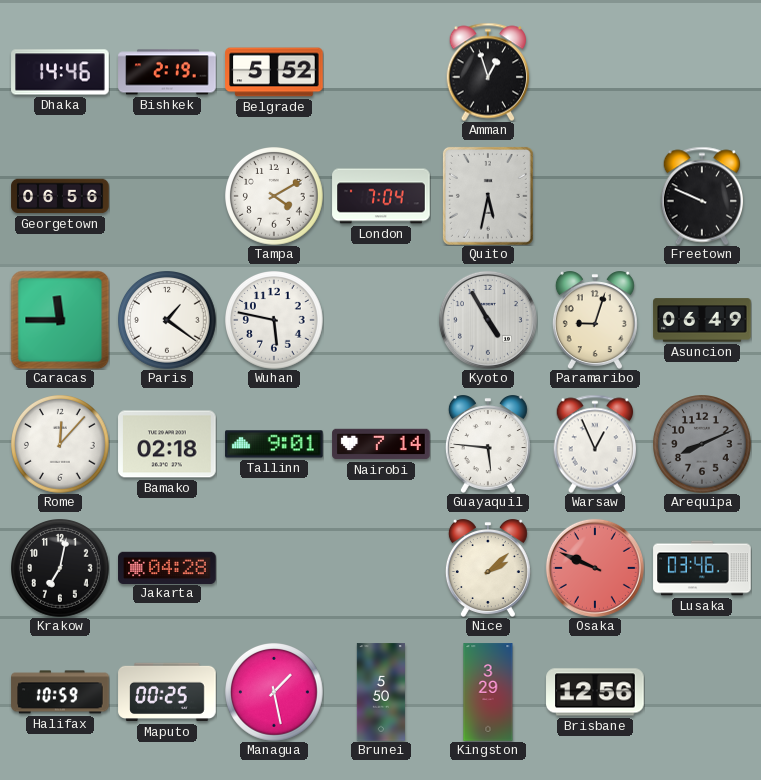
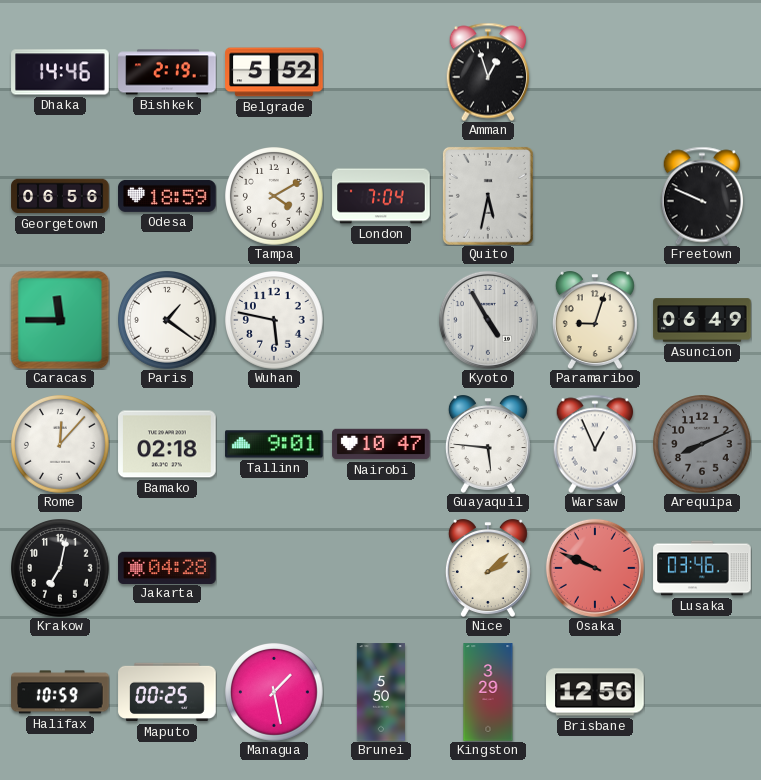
Odesa: none -> 18:59 (167, 196)
Nairobi: 7:14 -> 10:47 (381, 444)
